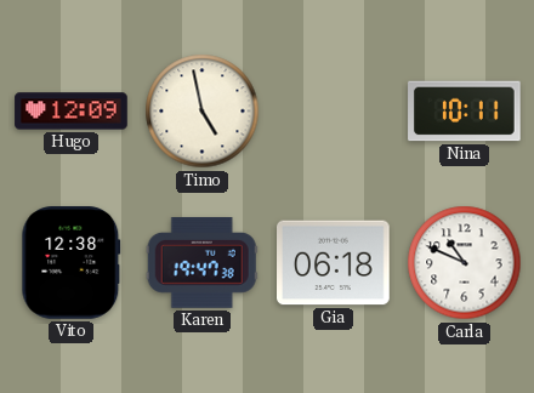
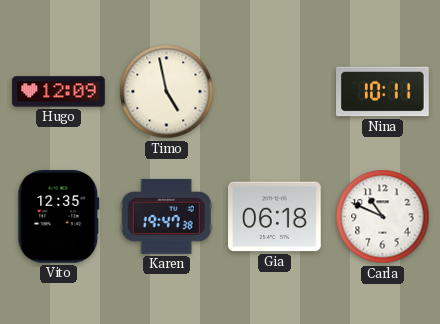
Vito: 12:38 -> 12:35 (59, 217)
